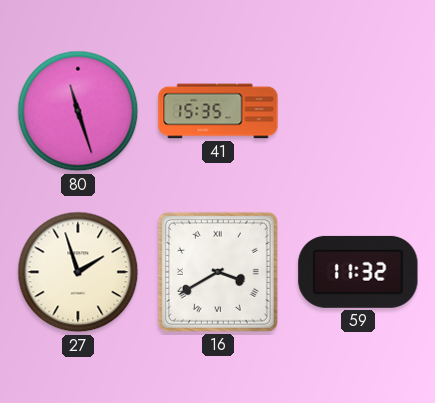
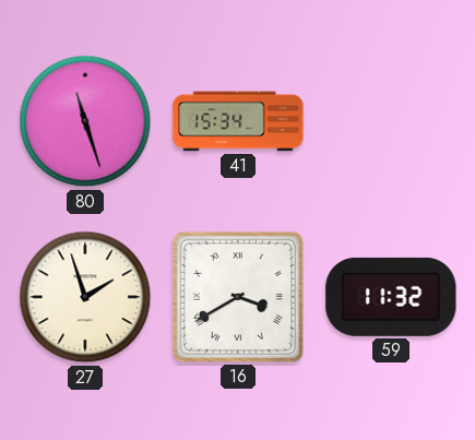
41: 15:35 -> 15:34 (238, 121)
